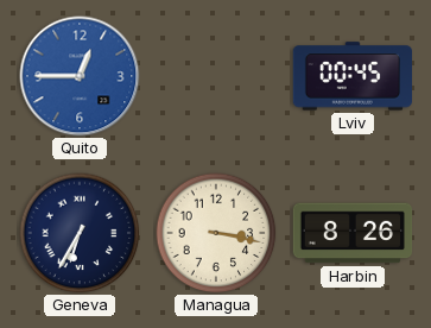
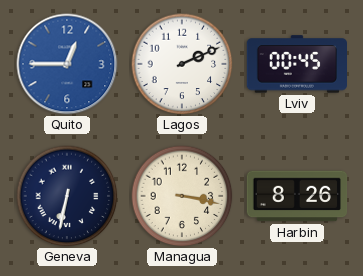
Lagos: none -> 2:11 (182, 64)
Geneva: 6:35 -> 6:32 (67, 196)
